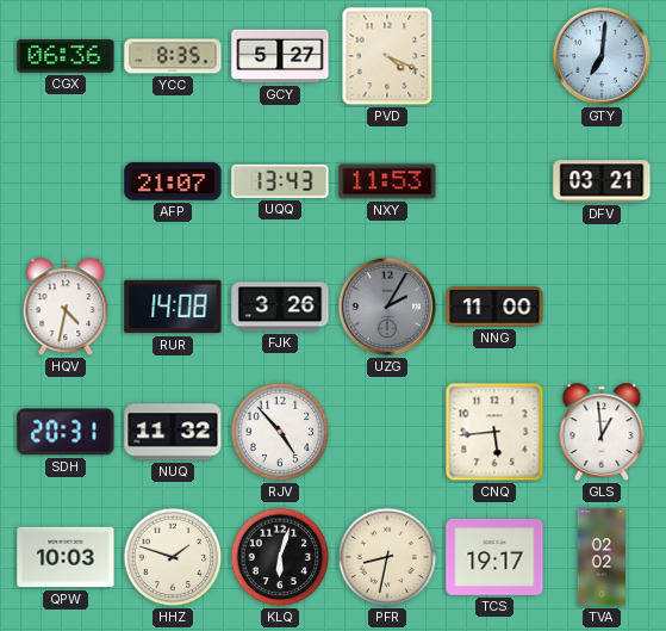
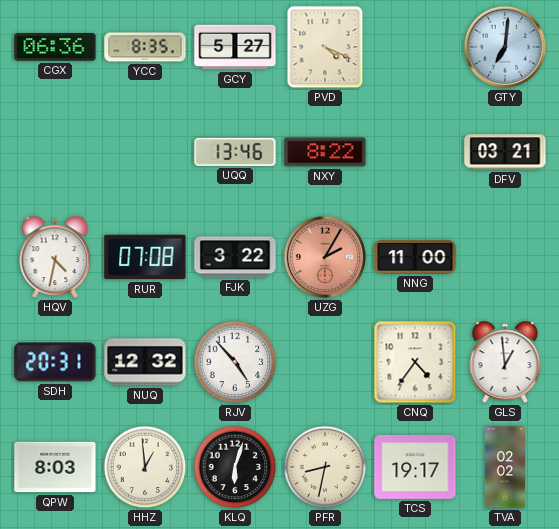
AFP: 21:07 -> none (173, 181)
UQQ: 13:43 -> 13:46 (235, 152)
NXY: 11:53 -> 8:22 (325, 152)
RUR: 14:08 -> 07:08 (145, 257)
FJK: 3:26 -> 3:22 (235, 257)
UZG dial: grey -> salmon (325, 257)
NUQ: 11:32 -> 12:32 (145, 362)
CNQ: 5:44 -> 4:36 (415, 362)
QPW: 10:03 -> 8:03 (55, 467)
HHZ: 1:48 -> 12:59 (145, 467)
